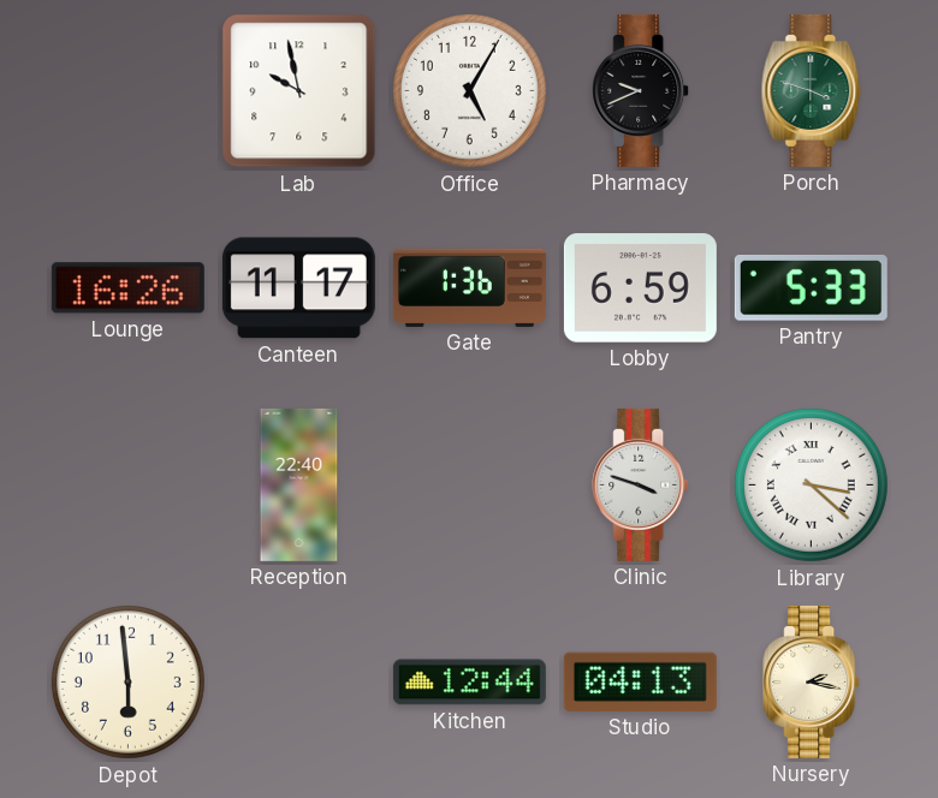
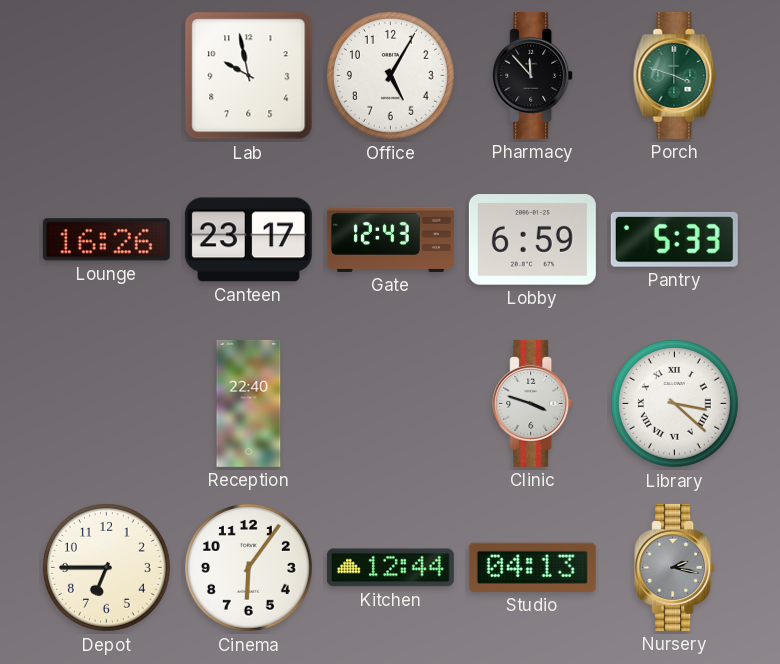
Pharmacy: 9:41 -> 11:53 (533, 75)
Canteen: 11:17 -> 23:17 (248, 240)
Gate: 1:36 -> 12:43 (390, 239)
Depot: 5:59 -> 6:45 (106, 567)
Cinema: none -> 6:06 (248, 567)
Nursery dial: cream -> grey (675, 567)
